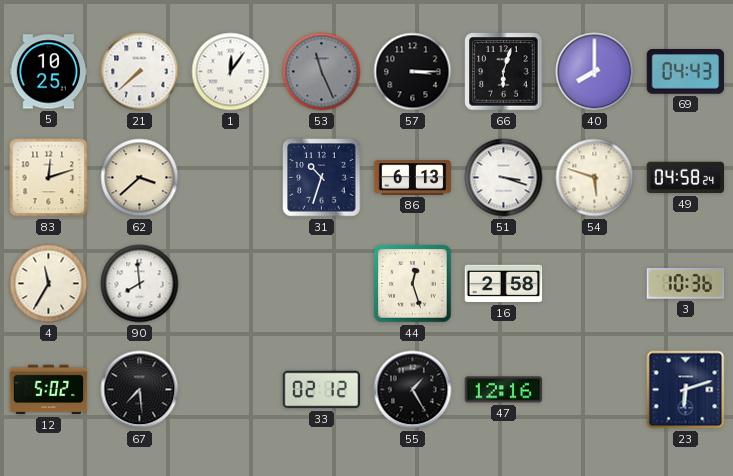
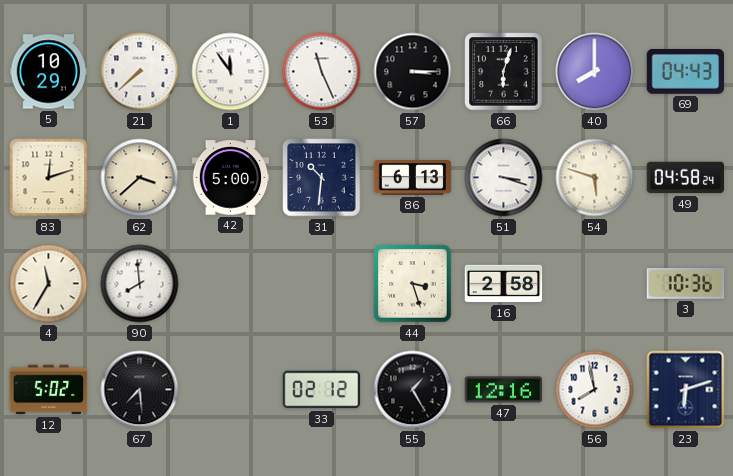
5: 10:25 -> 10:29 (49, 72)
1: 12:06 -> 11:54 (231, 72)
53 dial: grey -> white (322, 72)
42: none -> 5:00 (231, 178)
31: 10:33 -> 10:31 (322, 178)
44: 12:27 -> 3:27 (413, 284)
56: none -> 7:58 (595, 390)
